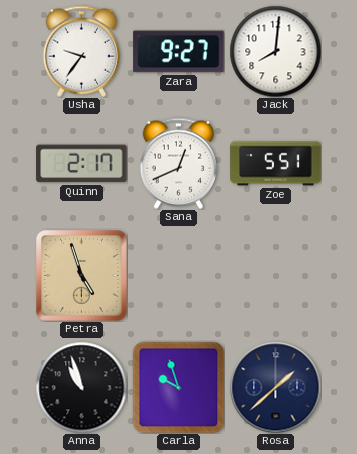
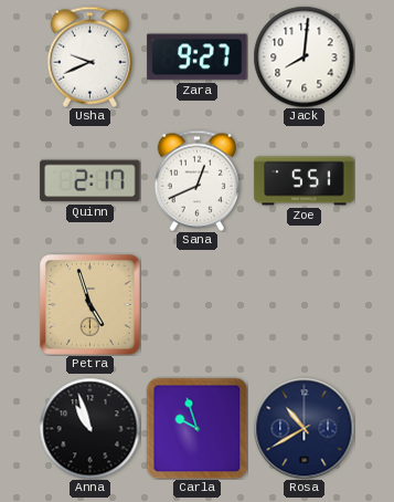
Usha: 9:36 -> 9:41 (89, 56)
Rosa: 1:38 -> 10:40 (304, 428)
